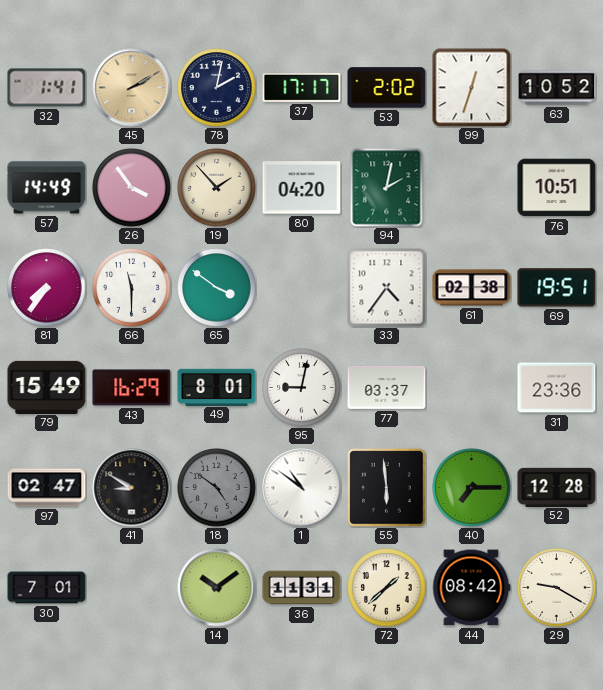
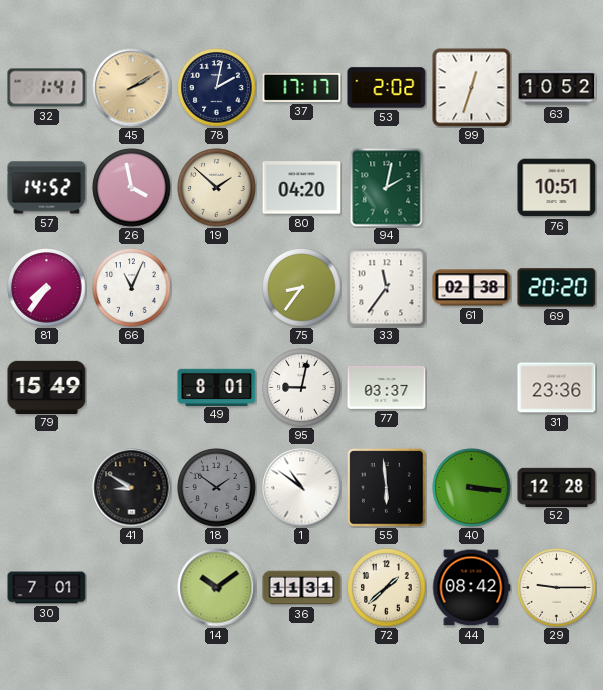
57: 14:49 -> 14:52 (47, 188)
26: 3:54 -> 3:58 (132, 188)
19: 1:53 -> 1:52 (217, 188)
66: 11:30 -> 11:04 (132, 288)
65: 3:51 -> none (217, 288)
75: none -> 8:36 (302, 288)
33: 4:36 -> 11:36 (387, 288)
69: 19:51 -> 20:20 (557, 288)
43: 16:29 -> none (132, 388)
97: 02:47 -> none (47, 488)
18: 4:51 -> 1:51 (217, 488)
40: 7:15 -> 3:16 (472, 488)
29: 9:20 -> 9:15 (557, 588)
